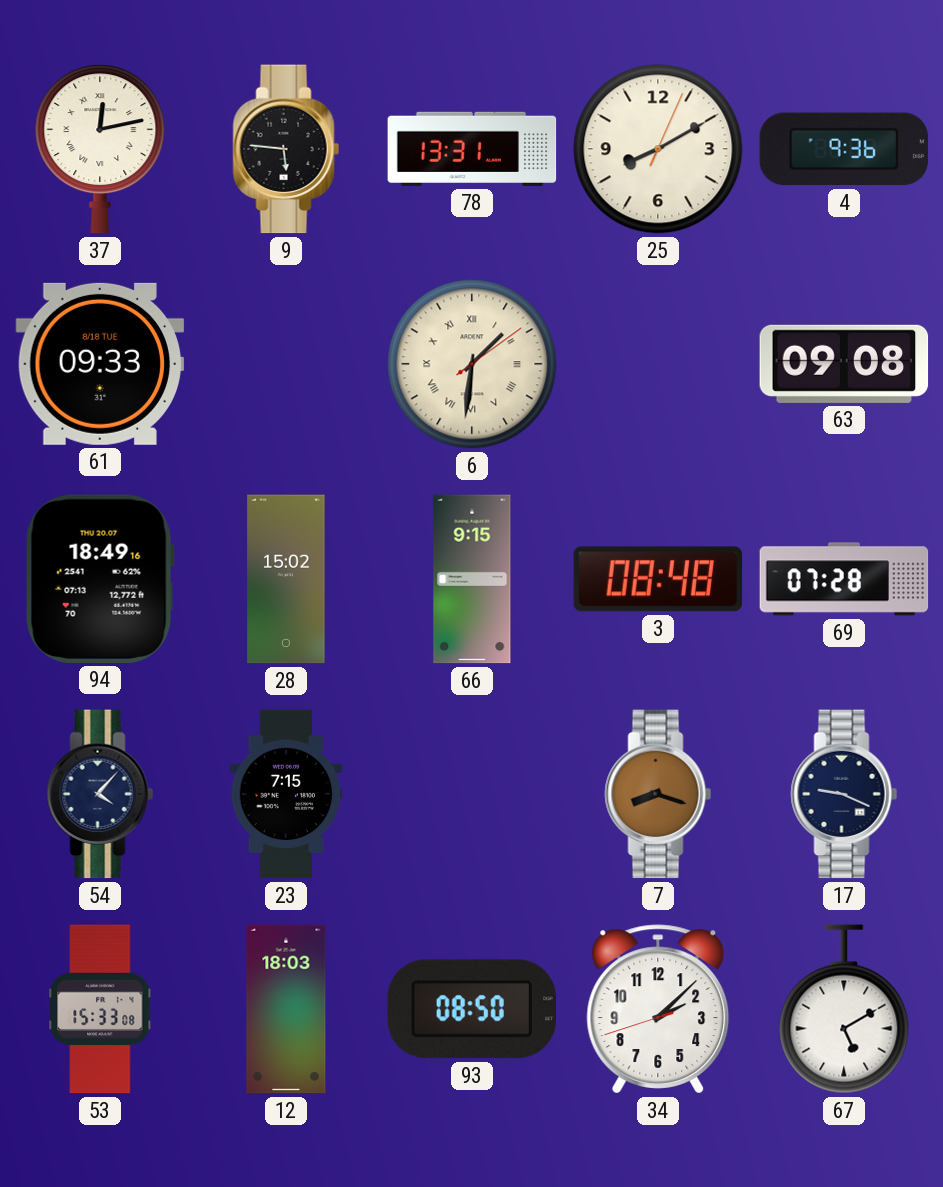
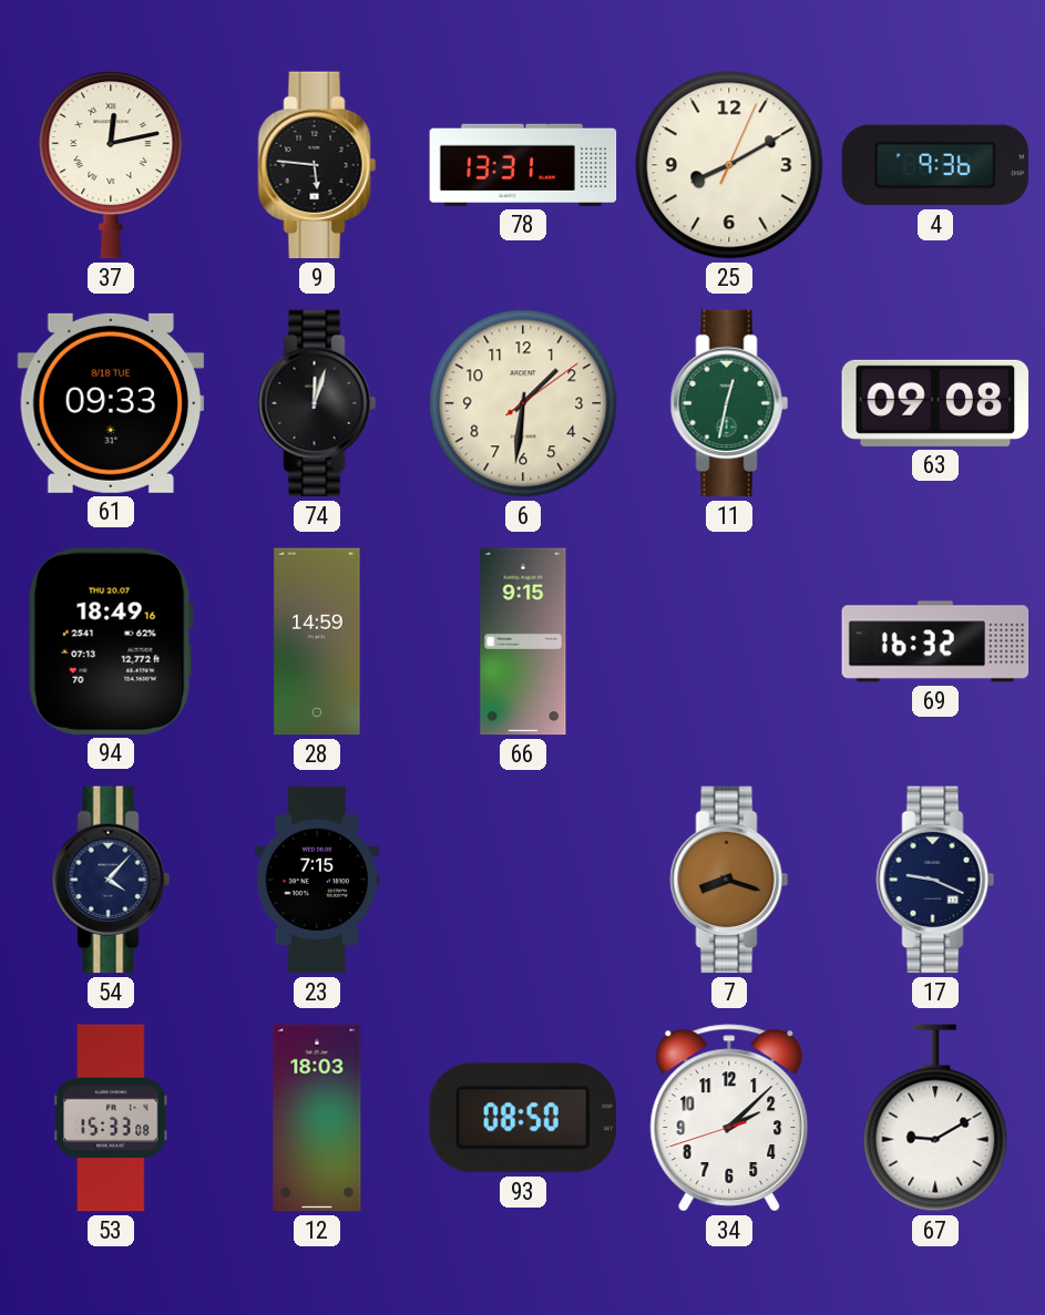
74: none -> 12:03 (317, 403)
6 numerals: Roman -> Arabic (523, 403)
11: none -> 12:32 (729, 403)
28: 15:02 -> 14:59 (317, 641)
3: 08:48 -> none (658, 579)
69: 07:28 -> 16:32 (935, 641)
67: 5:10 -> 9:10 (935, 1118)
